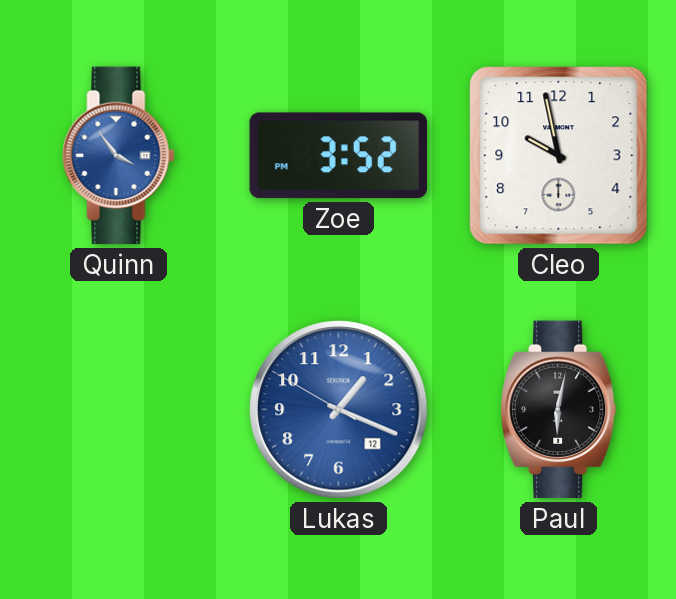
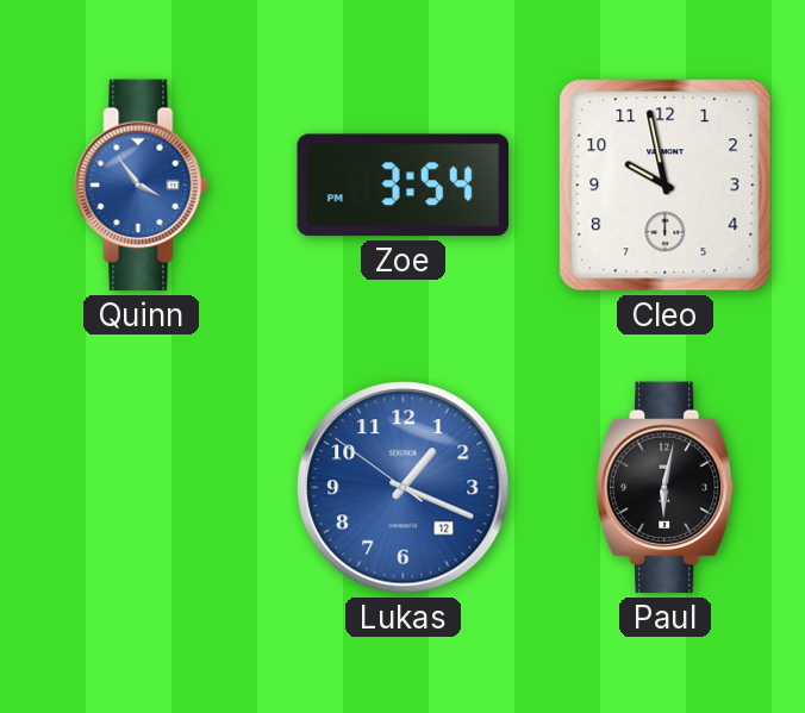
Zoe: 3:52 -> 3:54 (402, 186)
Lukas: 1:18:50 -> 1:18:51 (404, 488)
